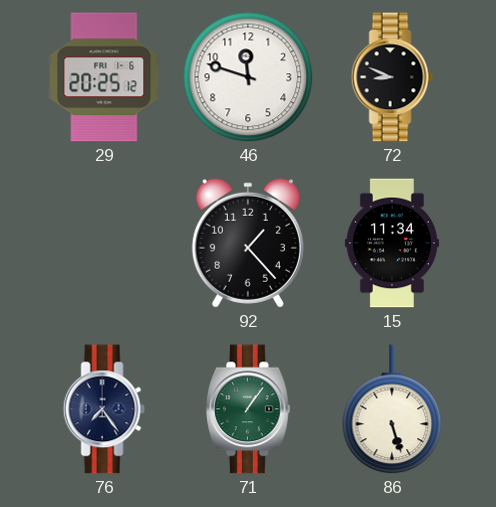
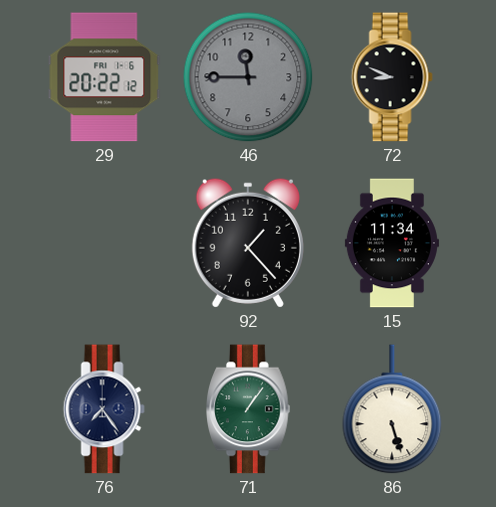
29: 20:25 -> 20:22 (104, 77)
46: 11:48 -> 11:45 (248, 77)
46 dial: white -> grey (248, 77)
